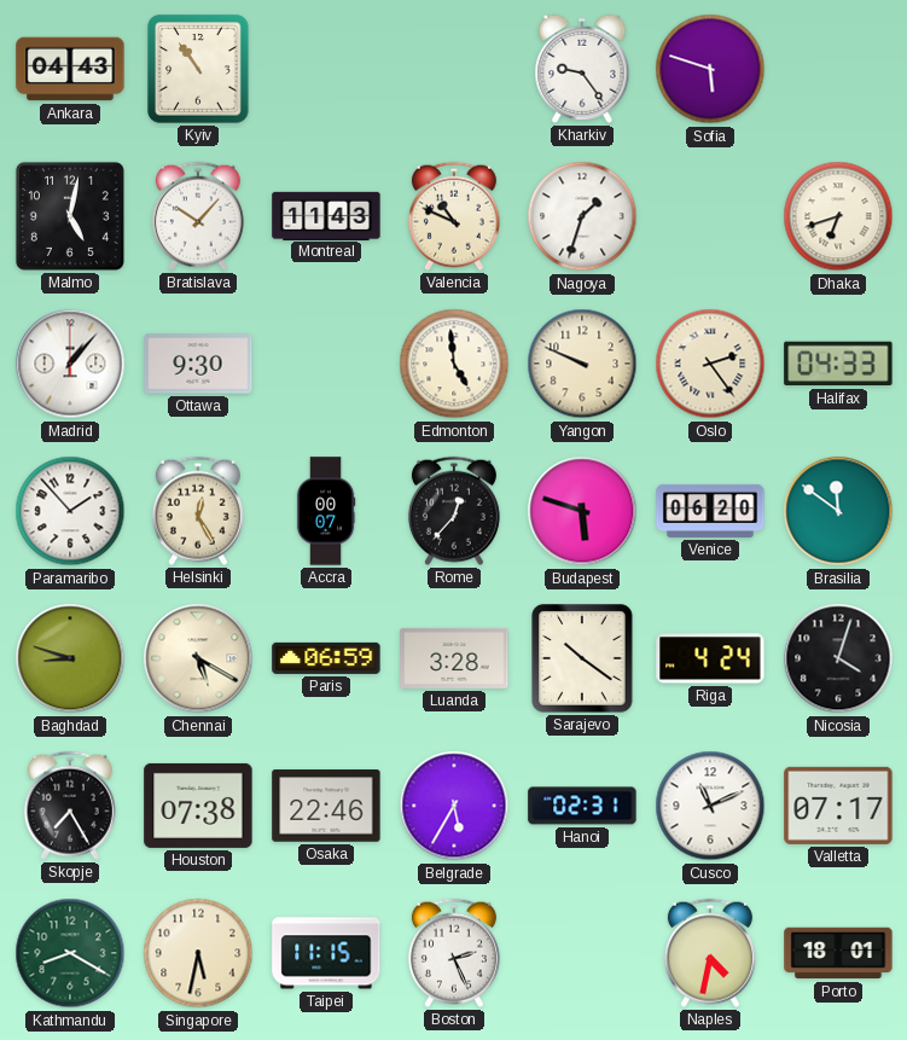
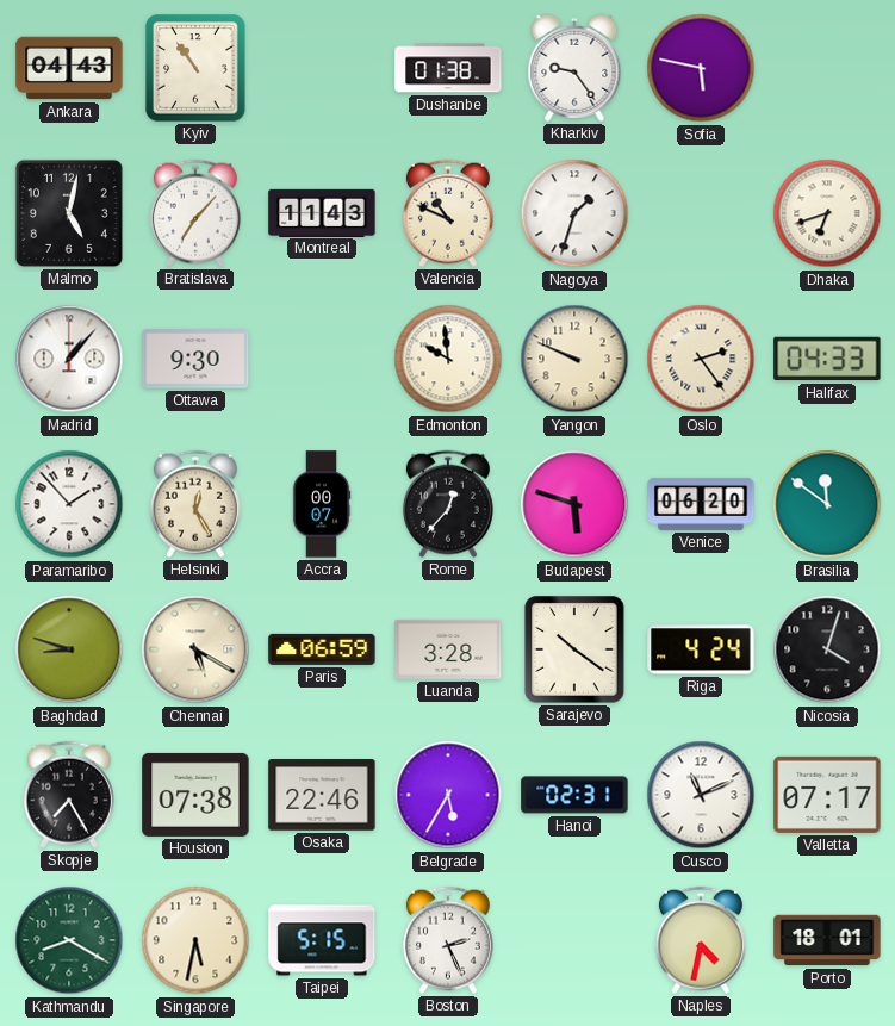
Dushanbe: none -> 01:38 (448, 68)
Sofia: 5:48 -> 5:47 (701, 68)
Bratislava: 10:07 -> 7:07 (195, 213)
Edmonton: 4:59 -> 9:59 (448, 359)
Taipei: 11:15 -> 5:15 (322, 940)
